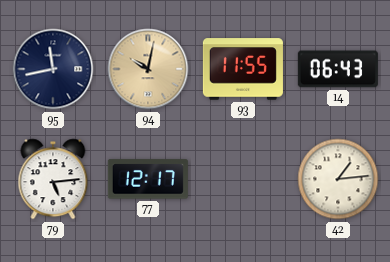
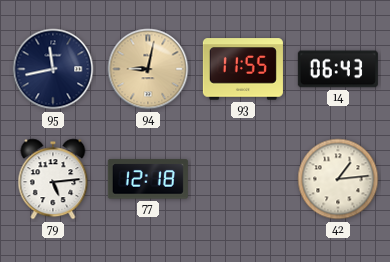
94: 10:02 -> 9:02 (148, 69)
77: 12:17 -> 12:18 (148, 179)
